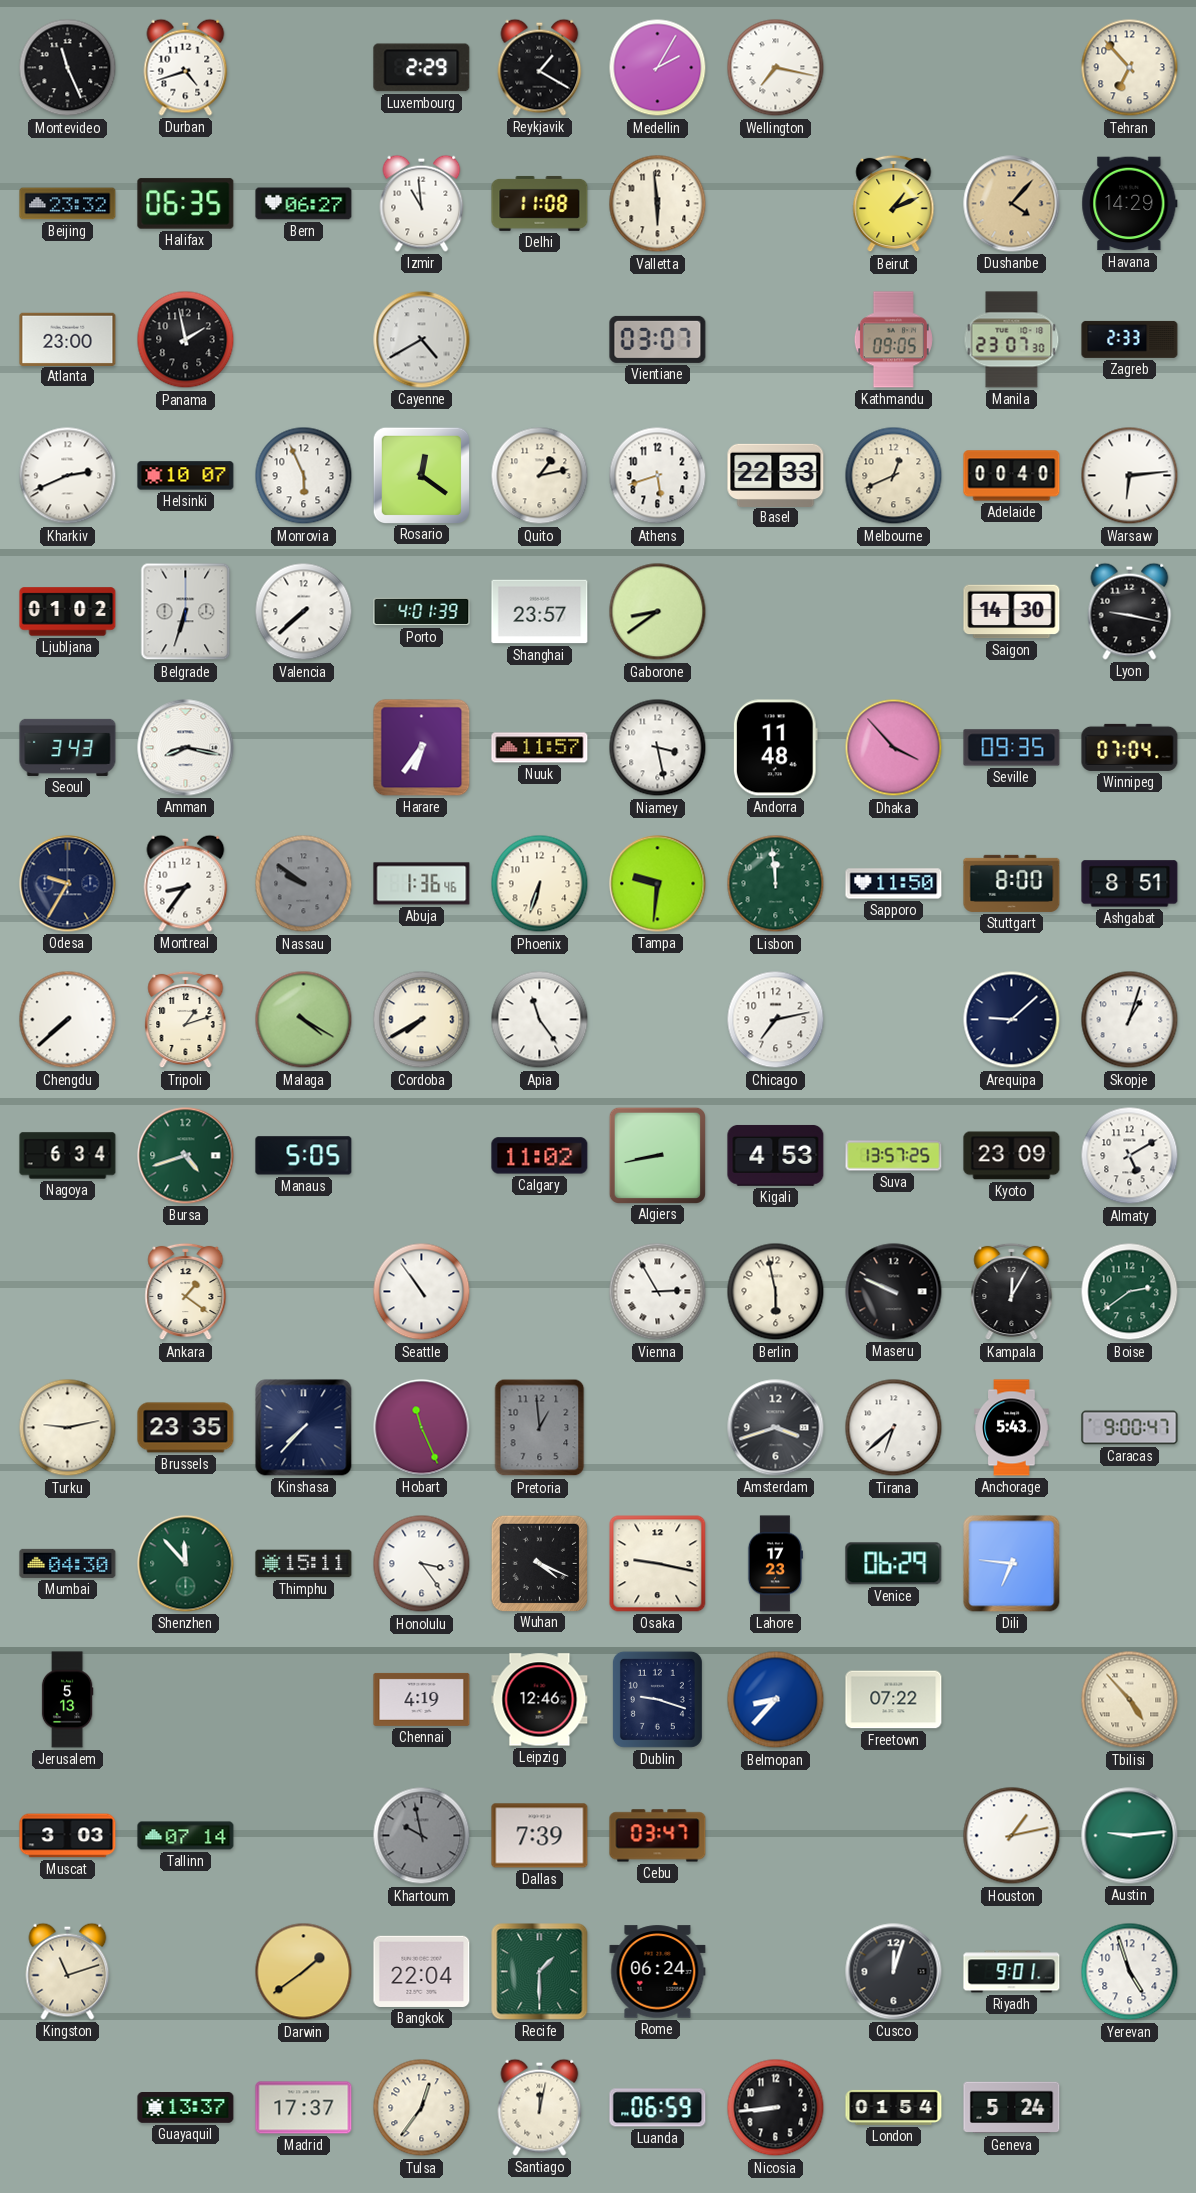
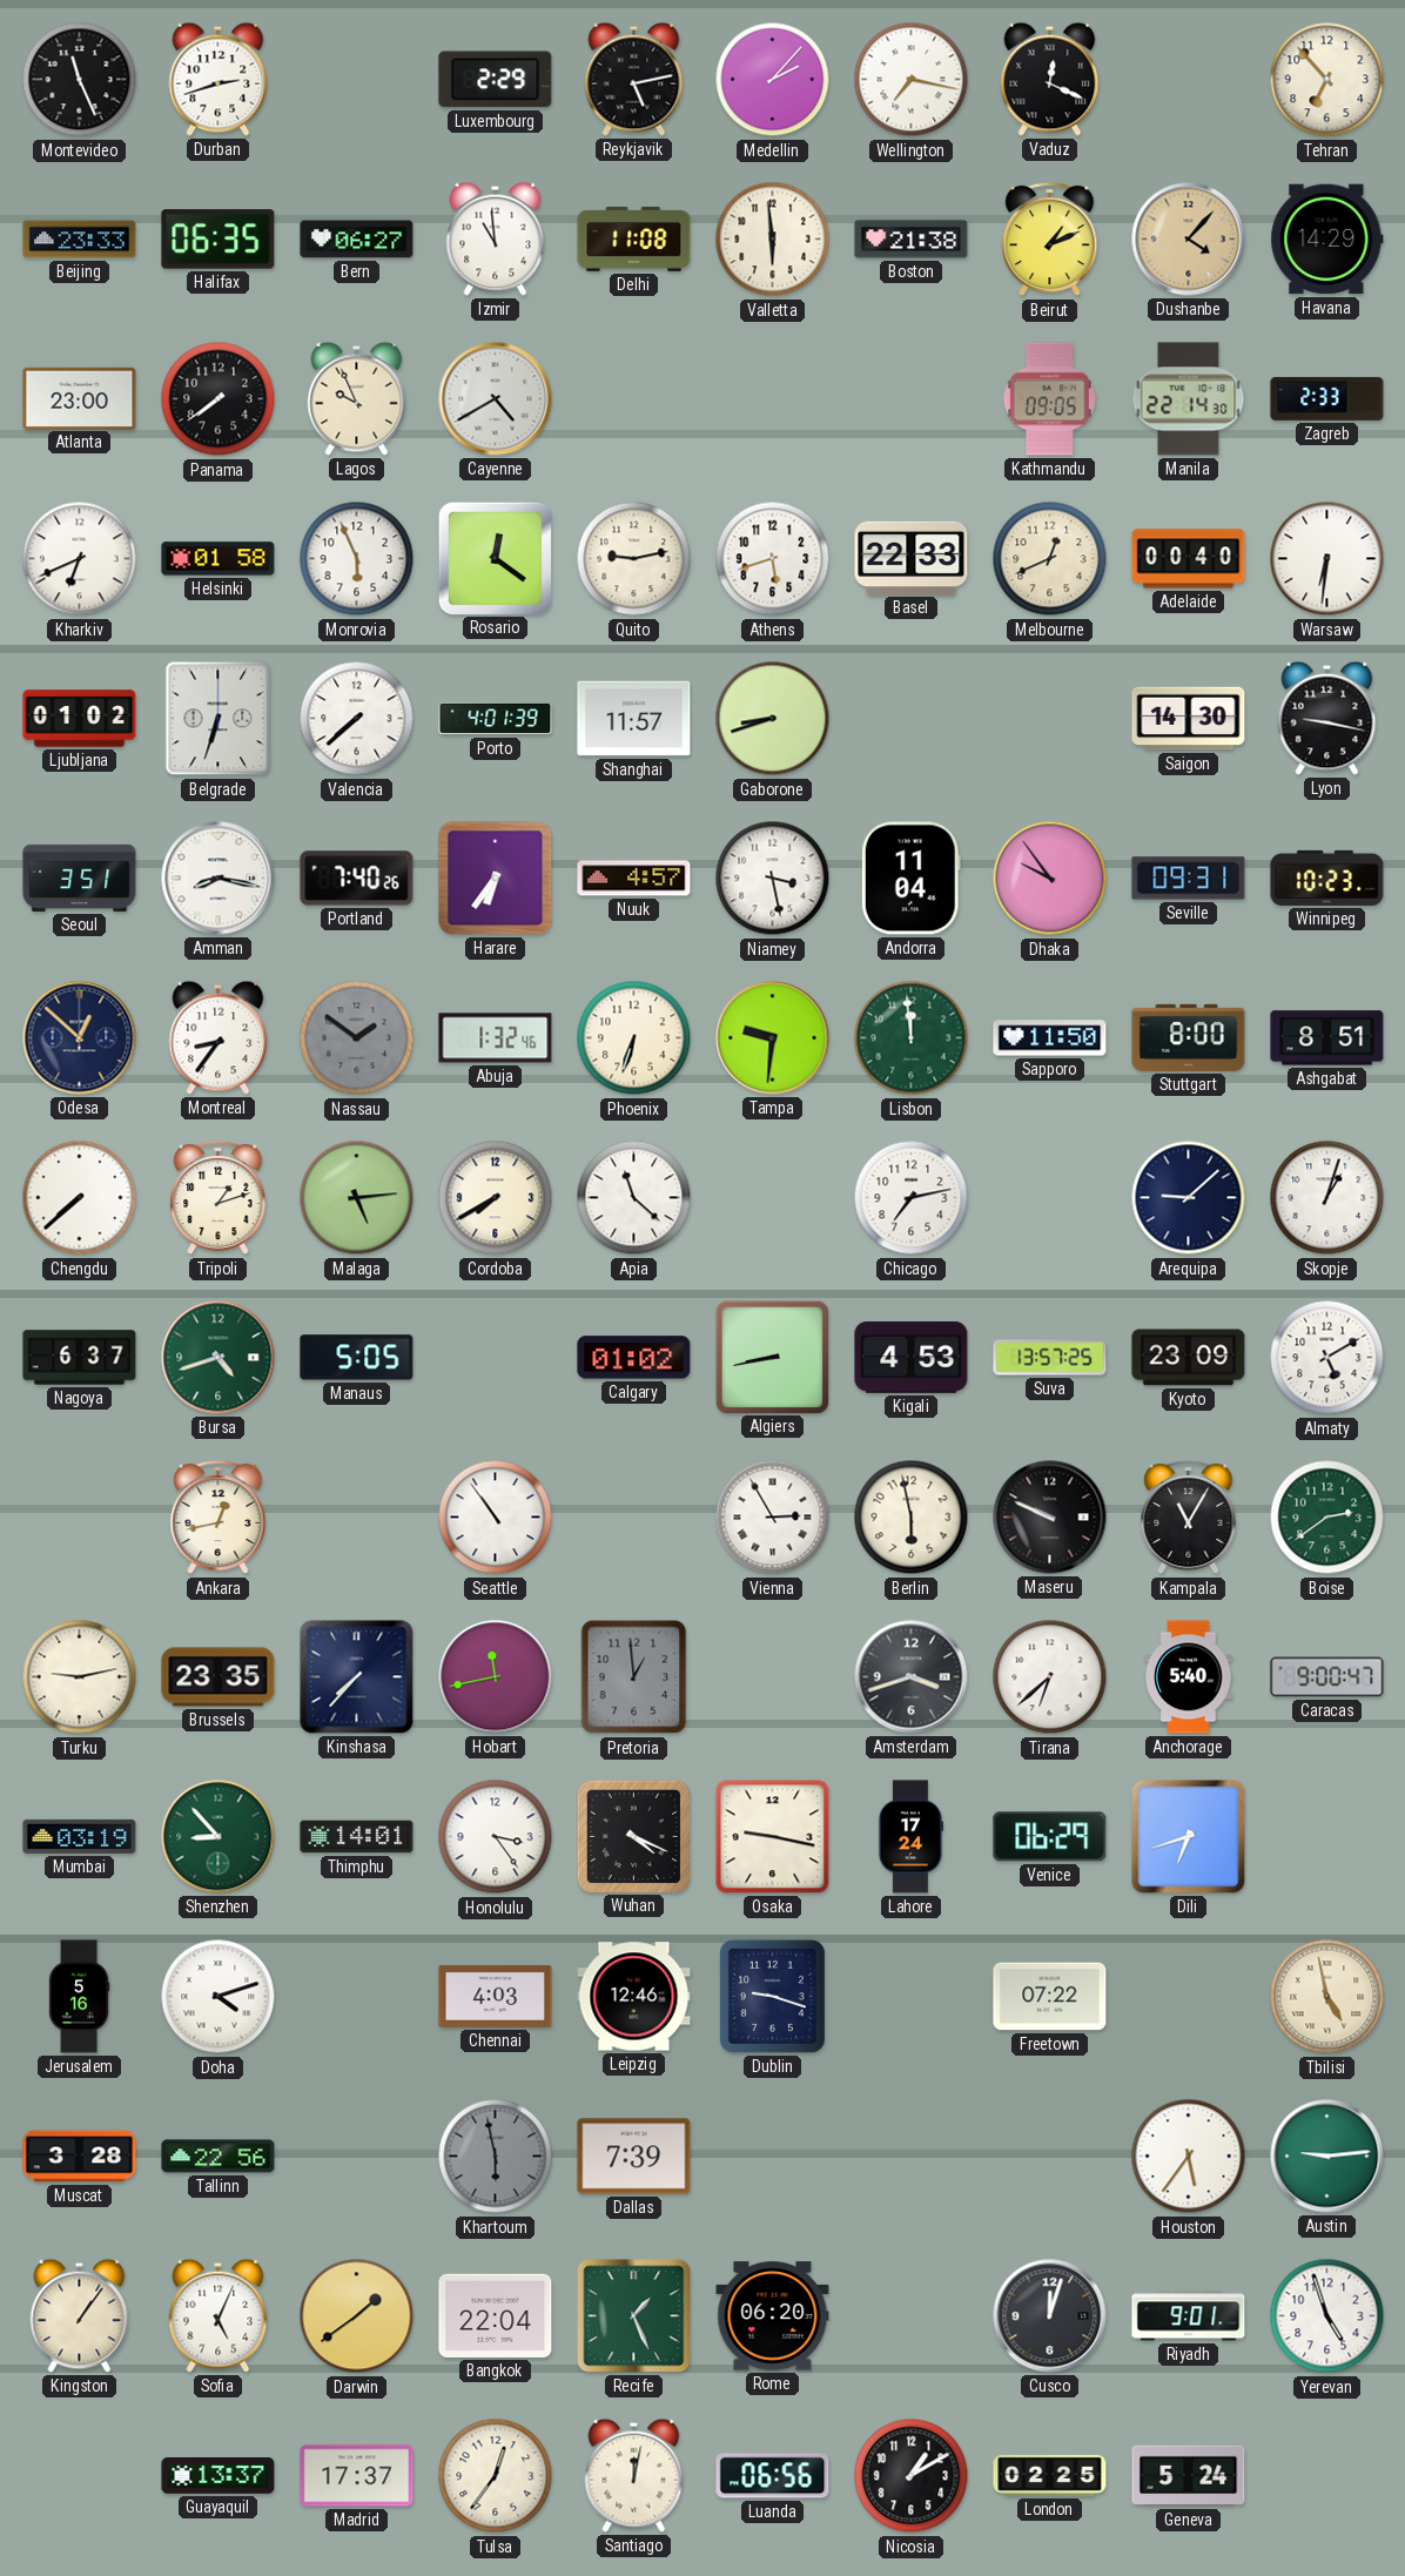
Durban: 4:42 -> 2:42 (219, 79)
Reykjavik: 1:20 -> 5:13 (634, 79)
Medellin: 2:05 -> 2:07 (773, 80)
Vaduz: none -> 12:19 (1050, 79)
Beijing: 23:32 -> 23:33 (80, 240)
Boston: none -> 21:38 (912, 240)
Panama: 1:58 -> 7:39 (219, 399)
Lagos: none -> 9:56 (357, 398)
Vientiane: 03:07 -> none (658, 339)
Manila: 23:07 -> 22:14 (1189, 399)
Kharkiv: 2:41 -> 6:41 (80, 559)
Helsinki: 10:07 -> 01:58 (219, 559)
Quito: 1:13 -> 9:13 (634, 559)
Warsaw: 6:14 -> 6:31 (1327, 559)
Shanghai: 23:57 -> 11:57 (634, 719)
Gaborone: 8:39 -> 8:42 (773, 719)
Seoul: 3:43 -> 3:51 (80, 877)
Portland: none -> 7:40 (357, 879)
Nuuk: 11:57 -> 4:57 (634, 879)
Andorra: 11:48 -> 11:04 (910, 879)
Dhaka: 3:53 -> 9:54 (1050, 879)
Seville: 09:35 -> 09:31 (1189, 879)
Winnipeg: 07:04 -> 10:23 (1327, 877)
Odesa: 9:35 -> 12:52 (80, 1038)
Nassau: 9:51 -> 1:51 (357, 1038)
Abuja: 1:36 -> 1:32 (496, 1038)
Malaga: 4:20 -> 5:14 (357, 1198)
Apia: 11:24 -> 11:22 (634, 1198)
Nagoya: 6:34 -> 6:37 (80, 1358)
Calgary: 11:02 -> 01:02 (634, 1358)
Ankara: 1:21 -> 12:43 (219, 1518)
Kampala: 12:05 -> 11:05 (1189, 1518)
Hobart: 11:26 -> 11:43 (496, 1677)
Anchorage: 5:43 -> 5:40 (1189, 1677)
Mumbai: 04:30 -> 03:19 (80, 1836)
Shenzhen: 11:53 -> 8:53 (219, 1837)
Thimphu: 15:11 -> 14:01 (357, 1837)
Lahore: 17:23 -> 17:24 (909, 1837)
Dili: 6:46 -> 6:42 (1189, 1837)
Jerusalem: 5:13 -> 5:16 (79, 1997)
Doha: none -> 4:12 (219, 1997)
Chennai: 4:19 -> 4:03 (496, 1996)
Belmopan: 8:37 -> none (776, 1700)
Tbilisi: 4:53 -> 4:58 (1327, 1997)
Muscat: 3:03 -> 3:28 (80, 2157)
Tallinn: 07:14 -> 22:56 (219, 2157)
Khartoum: 9:58 -> 5:58 (496, 2157)
Cebu: 03:47 -> none (658, 1836)
Houston: 1:13 -> 5:36 (1189, 2157)
Kingston: 11:12 -> 1:06 (80, 2315)
Sofia: none -> 5:04 (219, 2315)
Recife: 1:30 -> 1:26 (634, 2316)
Rome: 06:24 -> 06:20 (773, 2316)
Luanda: 06:59 -> 06:56 (773, 2476)
Nicosia: 8:44 -> 1:10 (912, 2476)
London: 01:54 -> 02:25 (1050, 2475)
